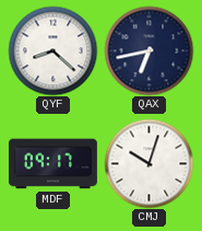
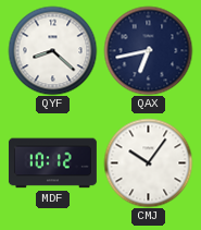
MDF: 09:17 -> 10:12 (52, 164)
CMJ: 10:03 -> 10:06 (148, 162)
